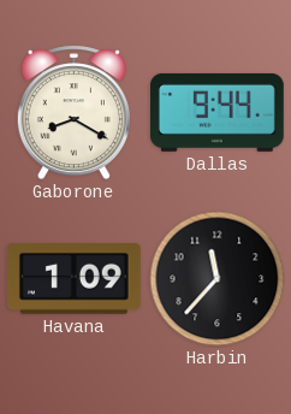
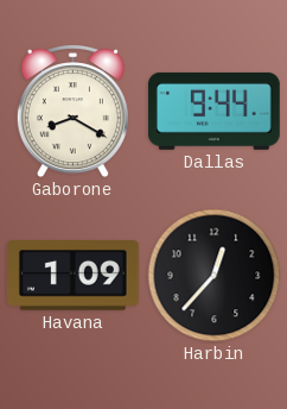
Harbin: 11:37 -> 12:37 (215, 276)
